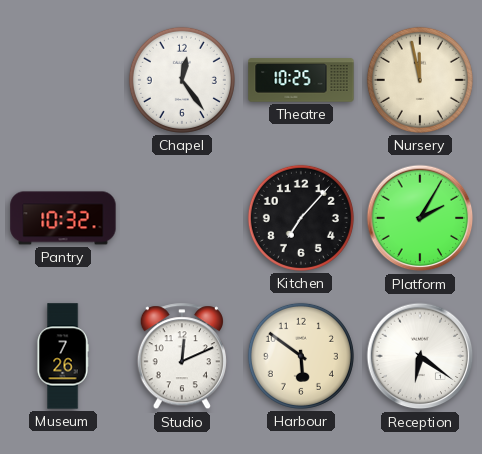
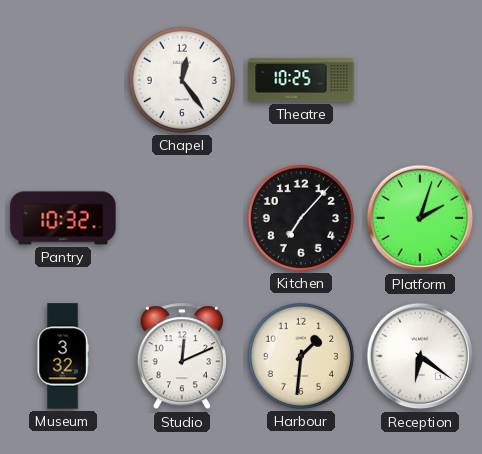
Nursery: 11:58 -> none (420, 80)
Platform: 2:05 -> 2:03 (420, 218)
Museum: 7:26 -> 3:32 (63, 356)
Harbour: 5:51 -> 1:31 (301, 356)
